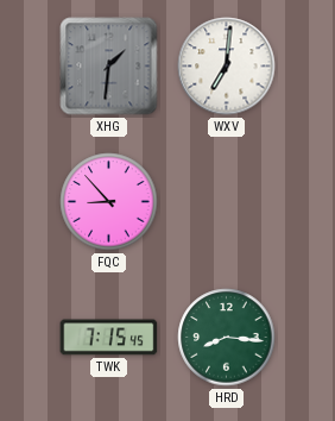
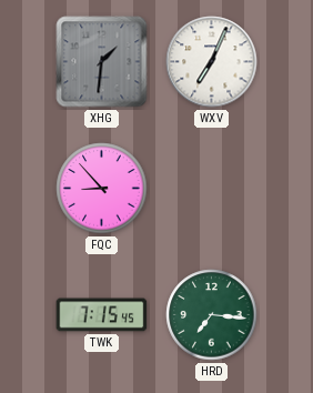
WXV: 7:01 -> 7:04 (212, 62)
HRD: 8:16 -> 7:16 (212, 315)
